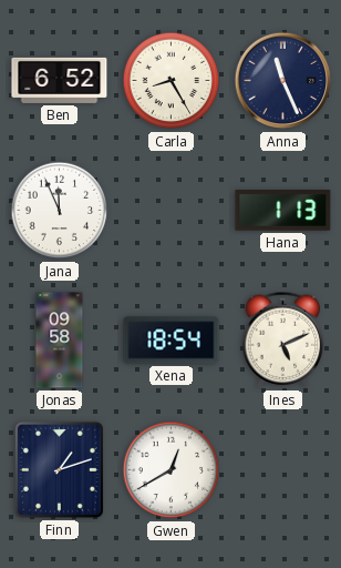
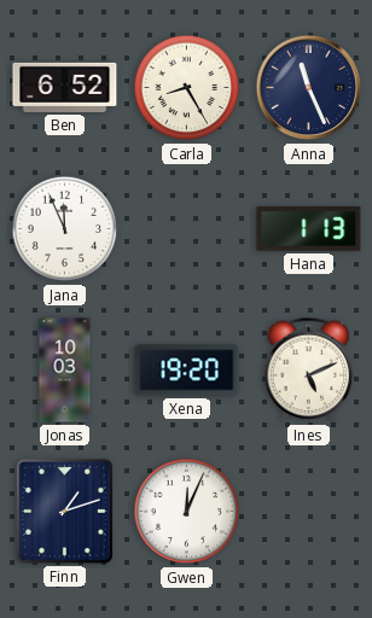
Jonas: 09:58 -> 10:03 (65, 371)
Xena: 18:54 -> 19:20 (187, 371)
Gwen: 12:40 -> 12:04 (187, 512)
